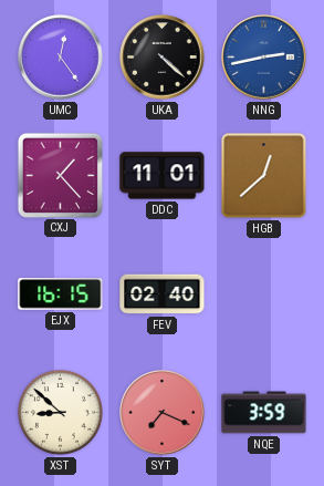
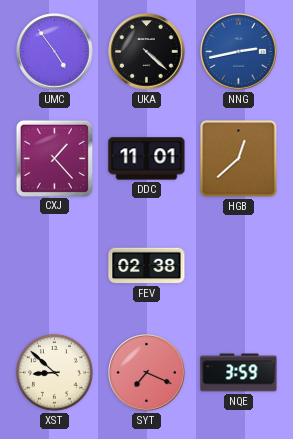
UMC: 12:24 -> 4:54 (55, 52)
EJX: 16:15 -> none (61, 294)
FEV: 02:40 -> 02:38 (147, 266)
